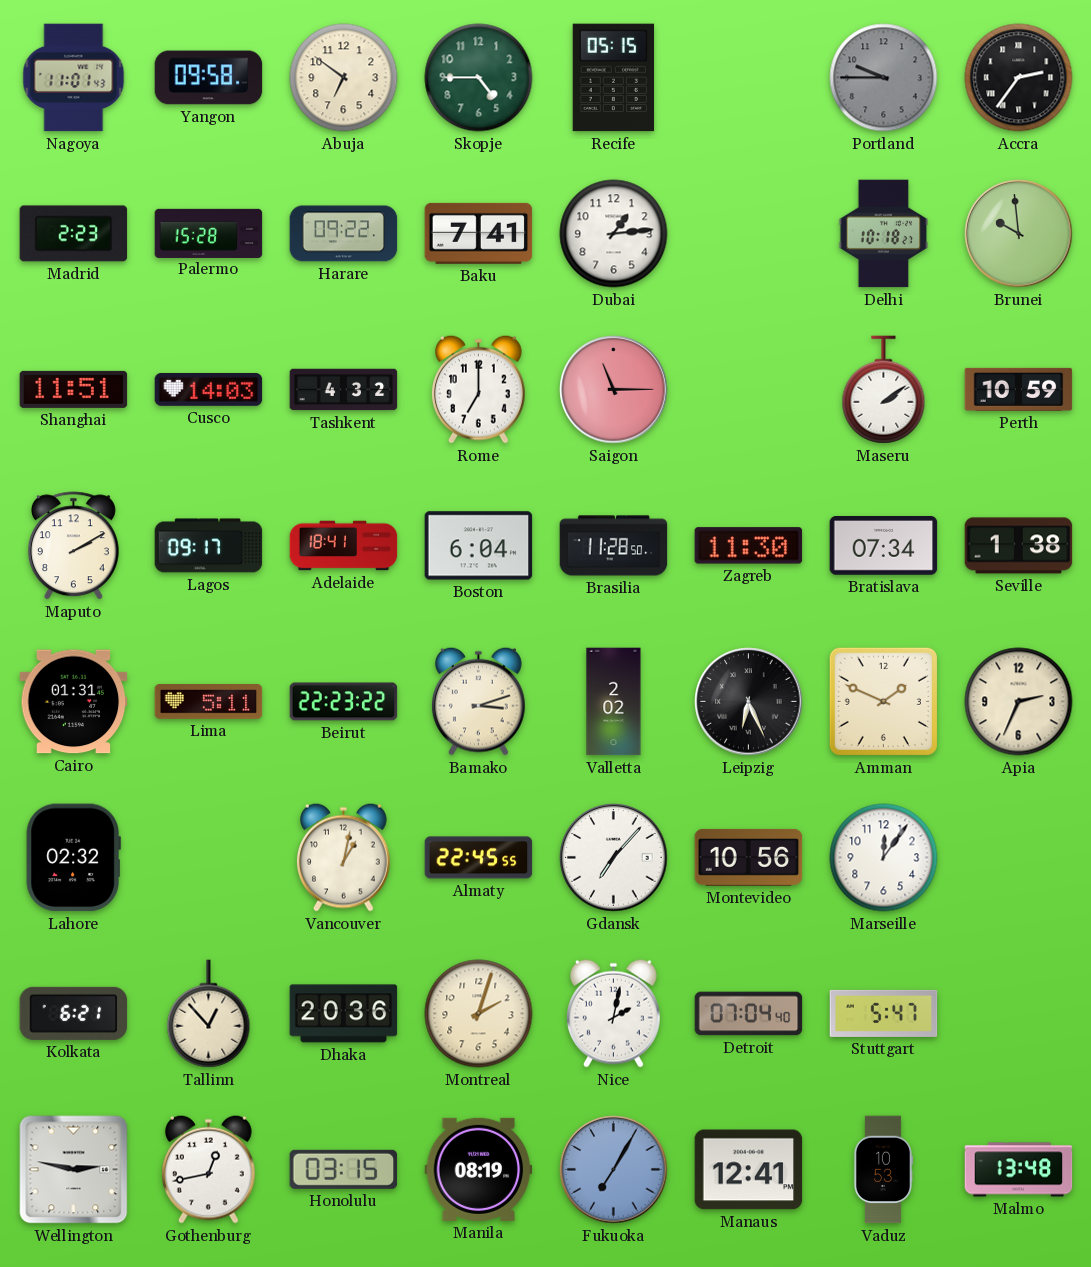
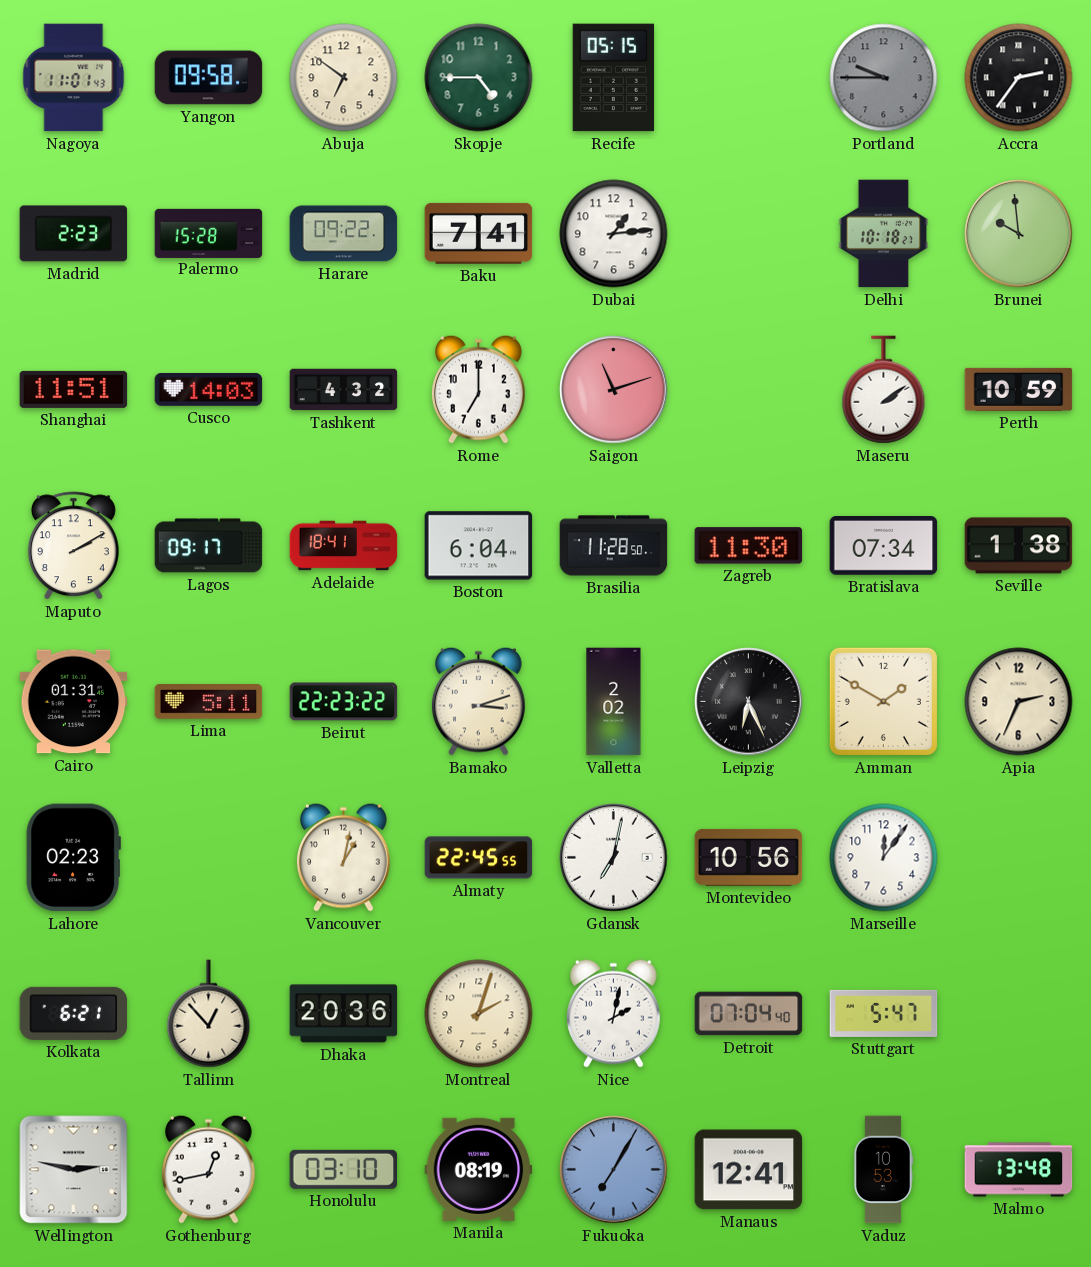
Saigon: 11:15 -> 11:12 (614, 390)
Amman: 1:49 -> 1:50 (883, 701)
Lahore: 02:32 -> 02:23 (73, 858)
Gdansk: 7:07 -> 7:02 (614, 858)
Honolulu: 03:15 -> 03:10 (344, 1169)
